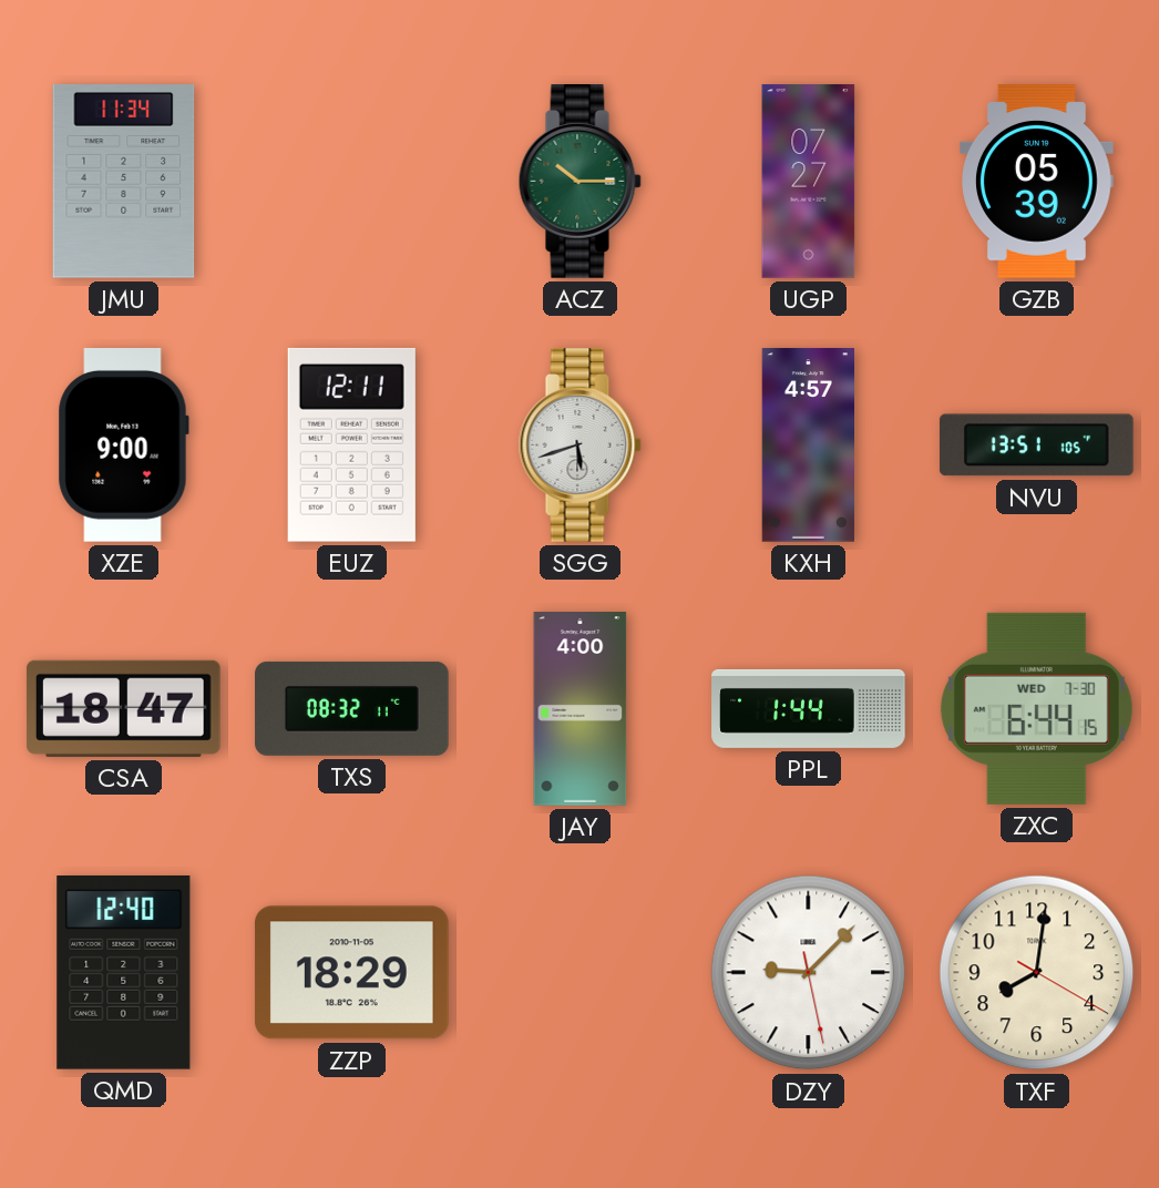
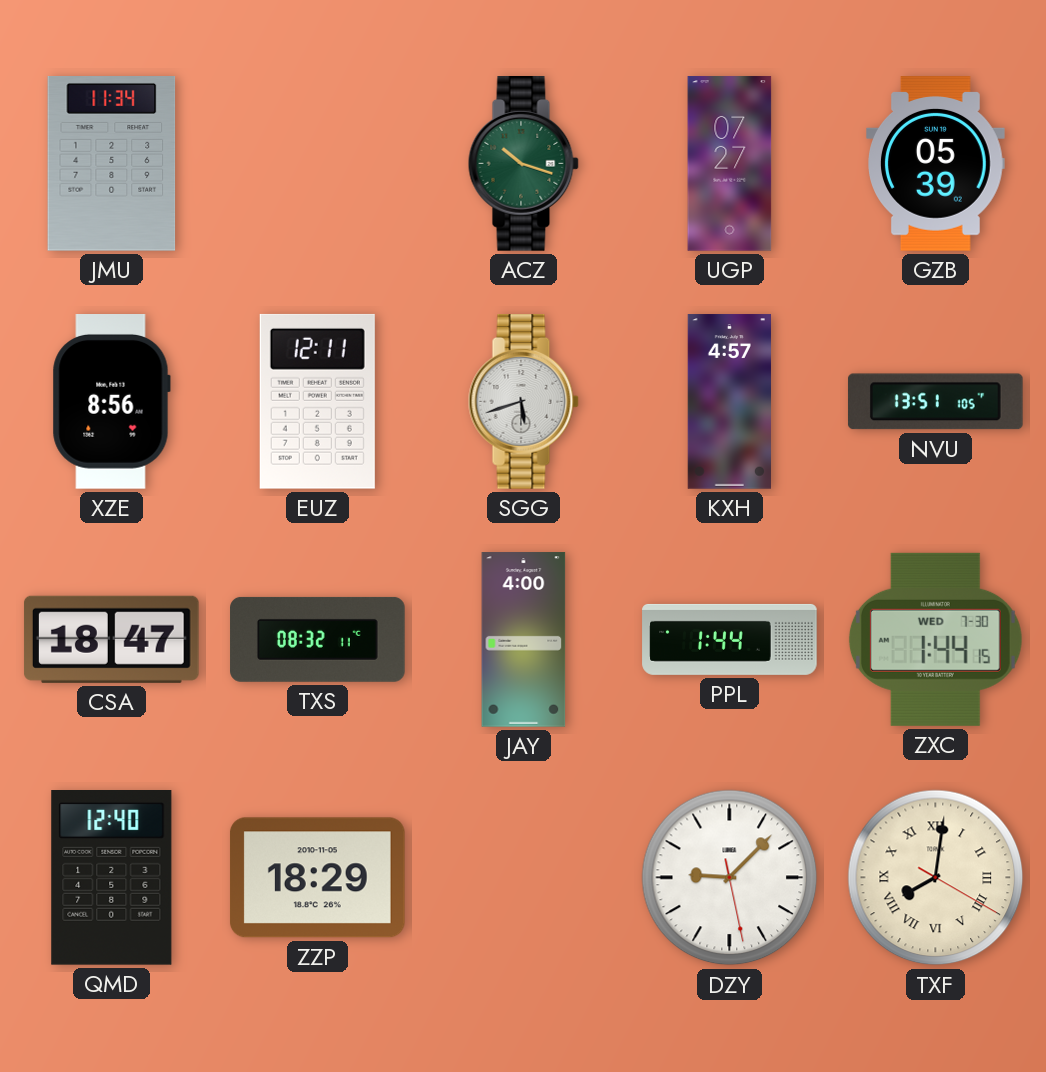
ACZ: 10:15 -> 10:18 (523, 164)
XZE: 9:00 -> 8:56 (111, 402)
ZXC: 6:44 -> 1:44 (935, 639)
TXF numerals: Arabic -> Roman (936, 878)
